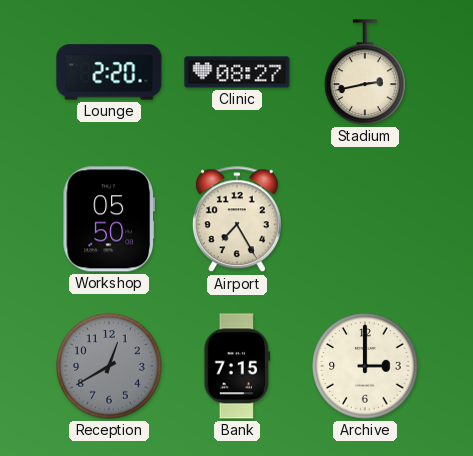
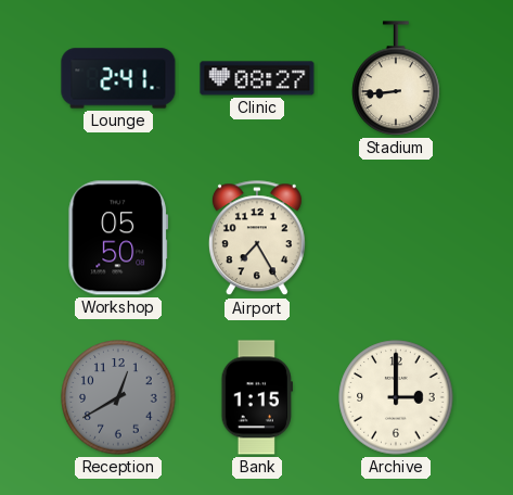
Lounge: 2:20 -> 2:41 (118, 78)
Stadium: 2:43 -> 8:44 (396, 78)
Bank: 7:15 -> 1:15 (256, 397)
